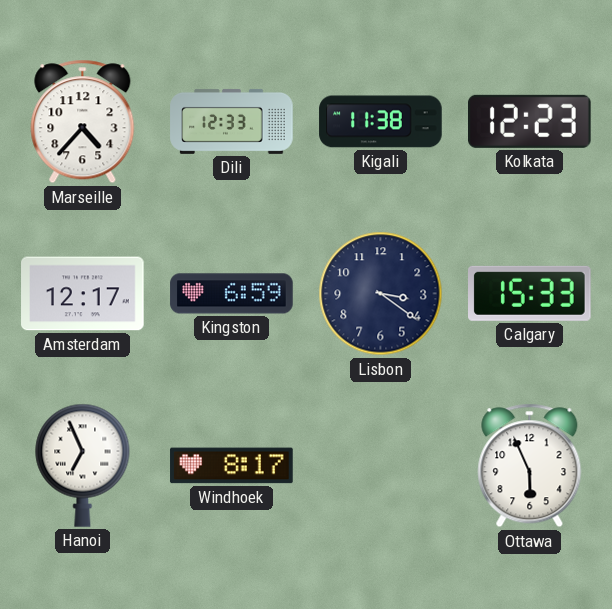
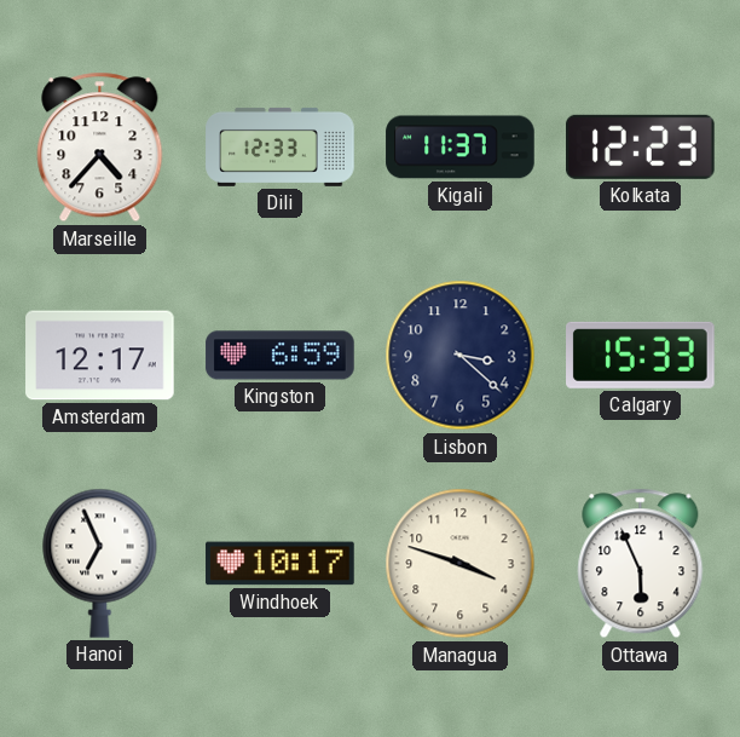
Kigali: 11:38 -> 11:37 (461, 148)
Lisbon: 3:21 -> 3:22 (461, 356)
Windhoek: 8:17 -> 10:17 (281, 564)
Managua: none -> 3:48 (461, 564)
